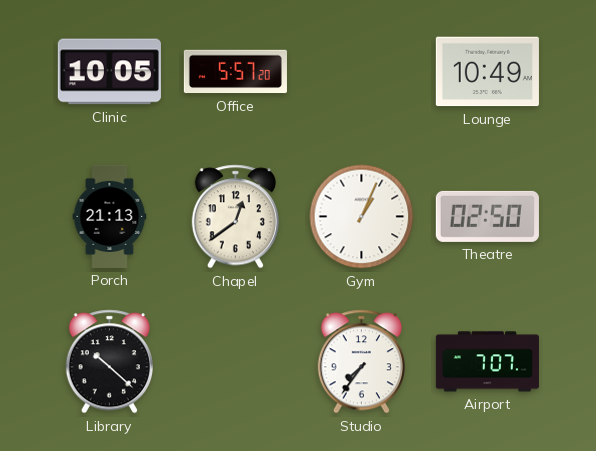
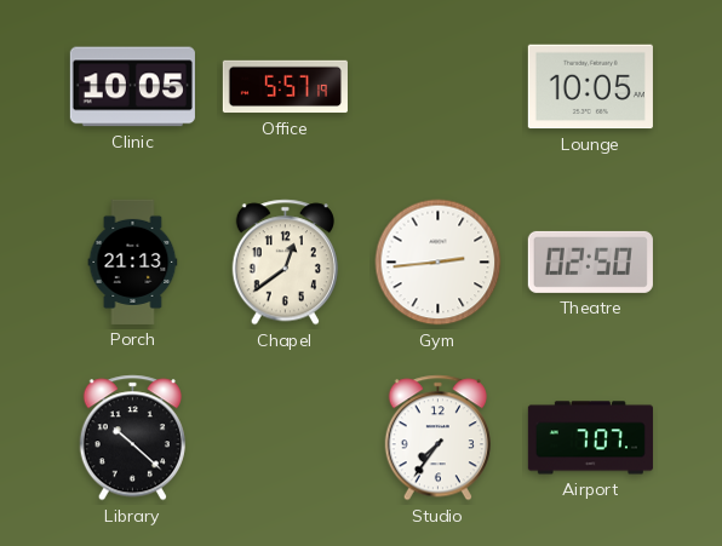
Office: 5:57:20 -> 5:57:19 (285, 87)
Lounge: 10:49 -> 10:05 (590, 87)
Gym: 1:04 -> 2:44 (439, 263)
